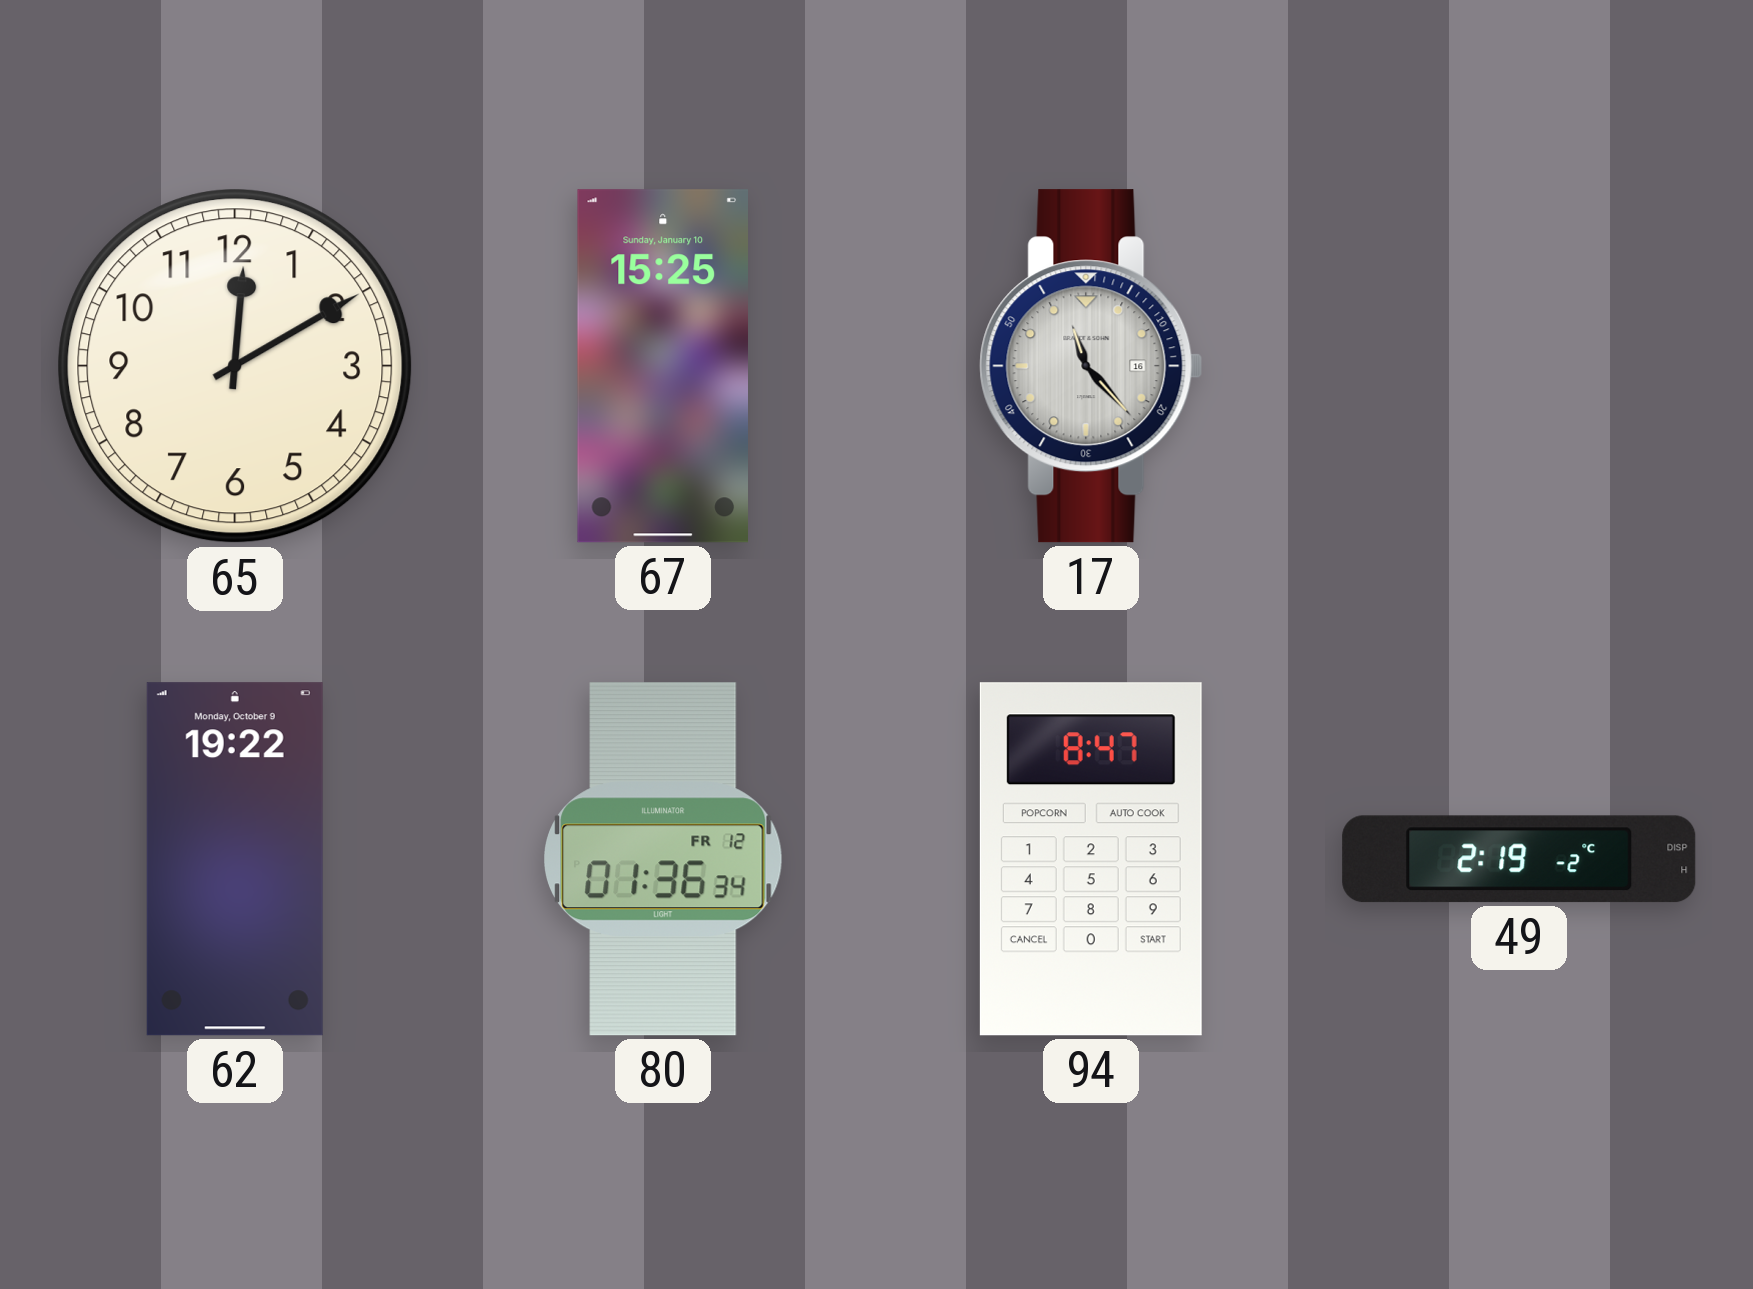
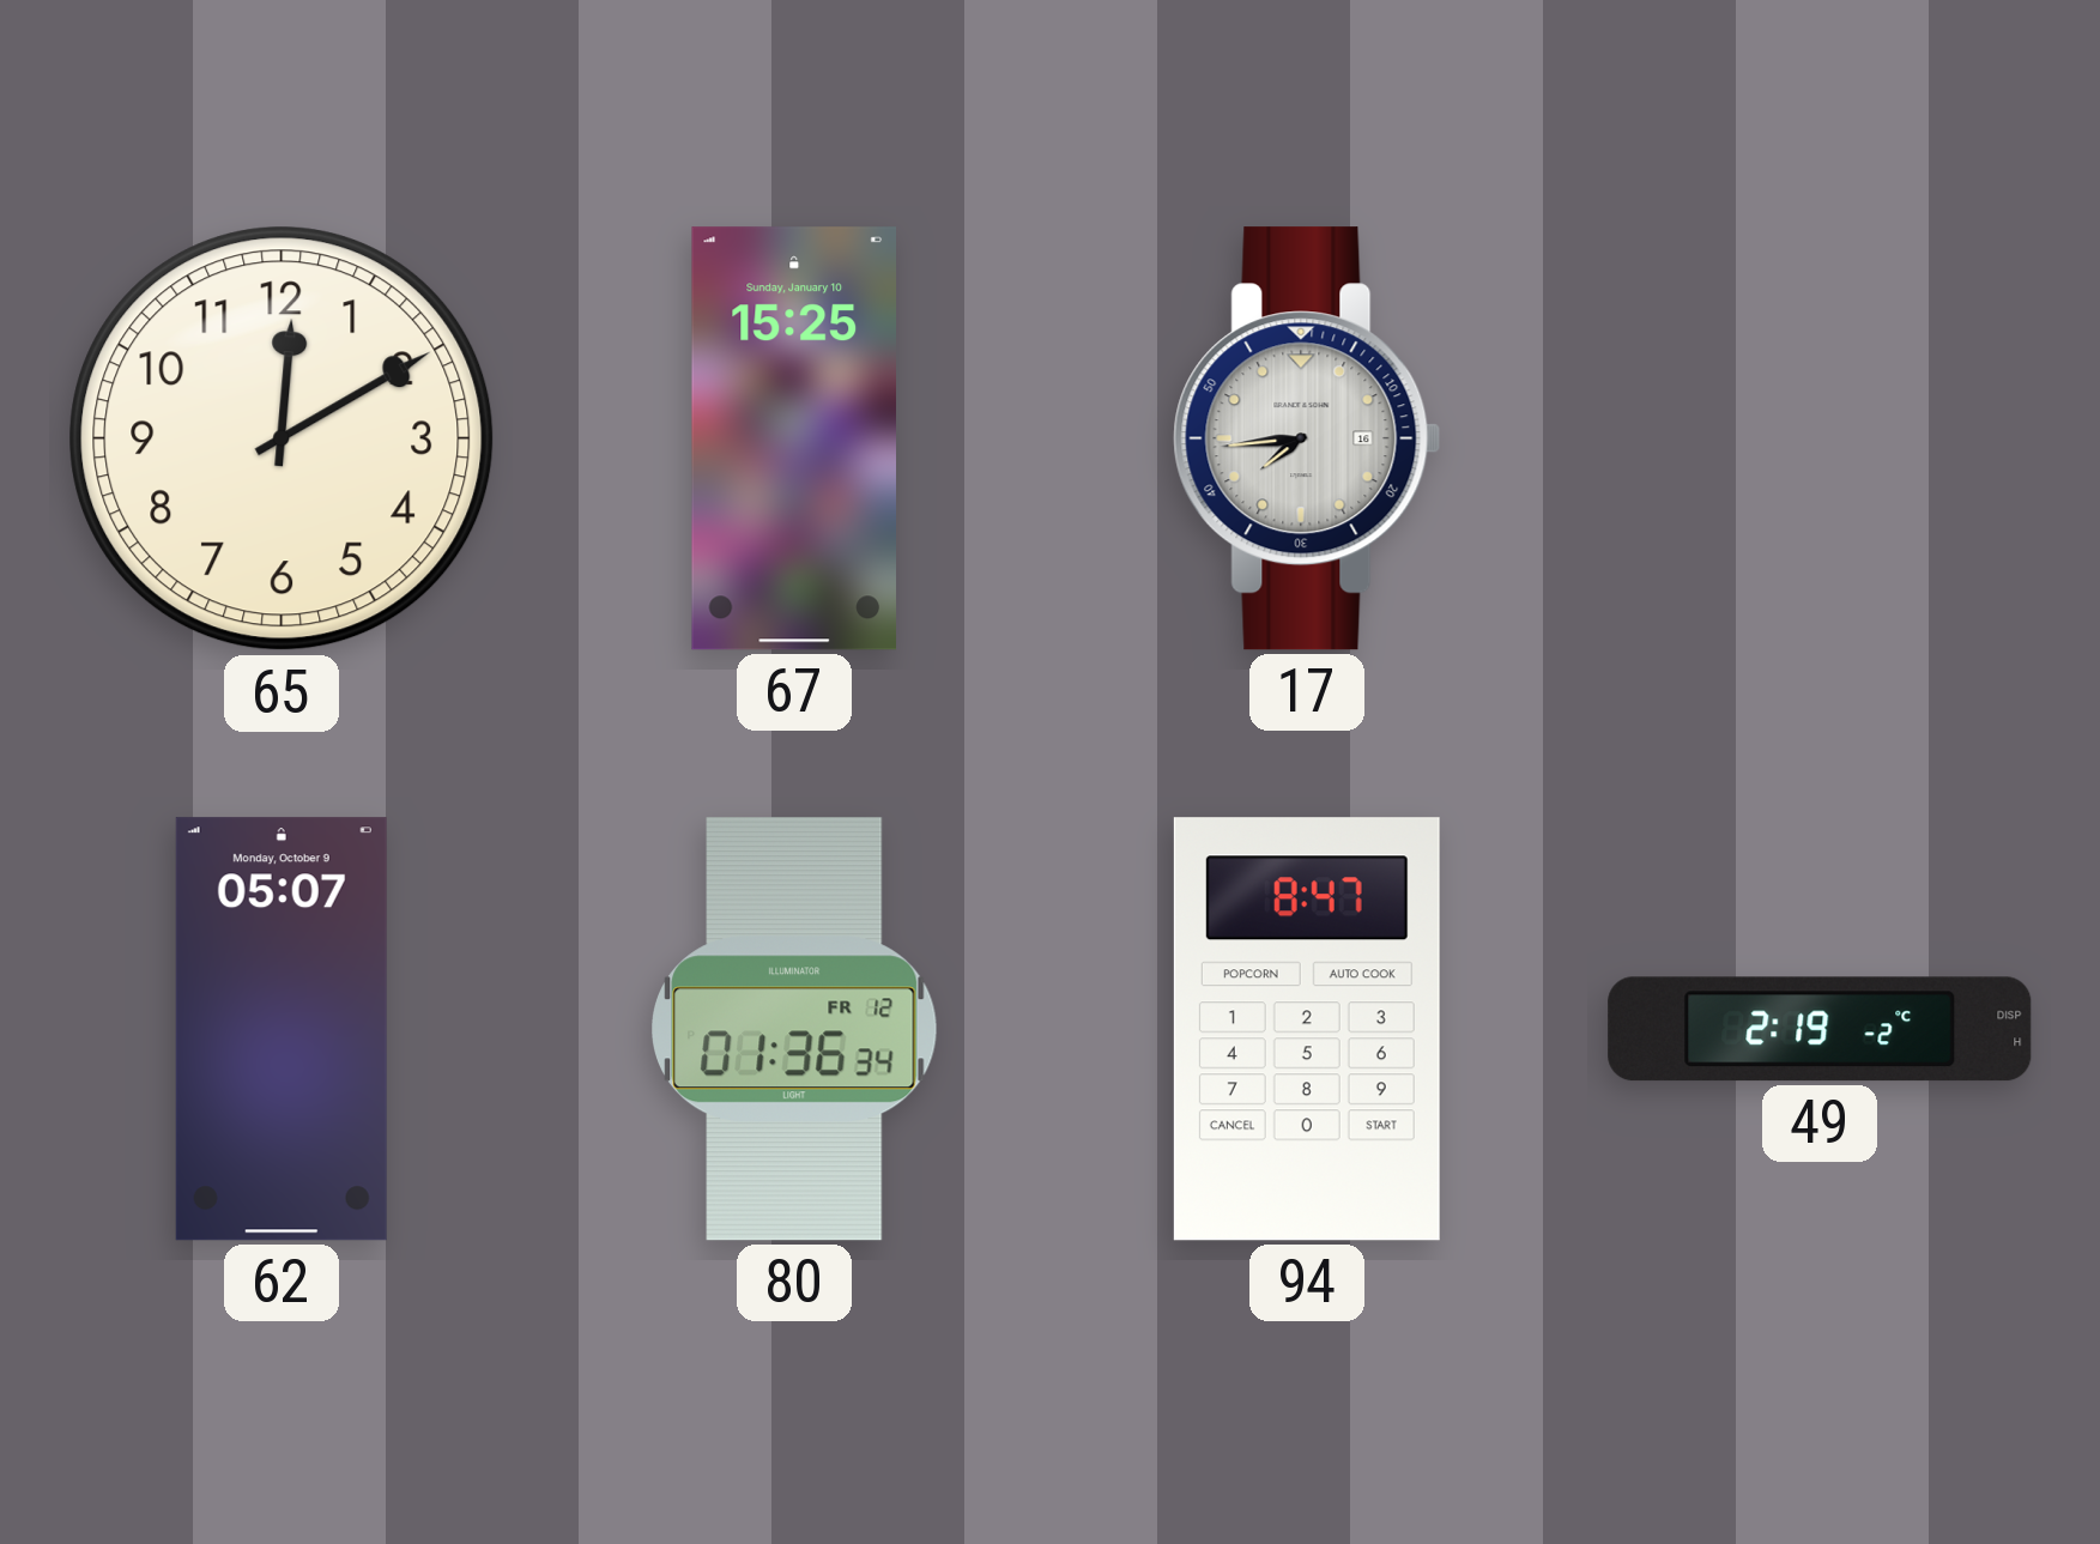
17: 11:23 -> 7:44 (1307, 438)
62: 19:22 -> 05:07 (282, 1029)
